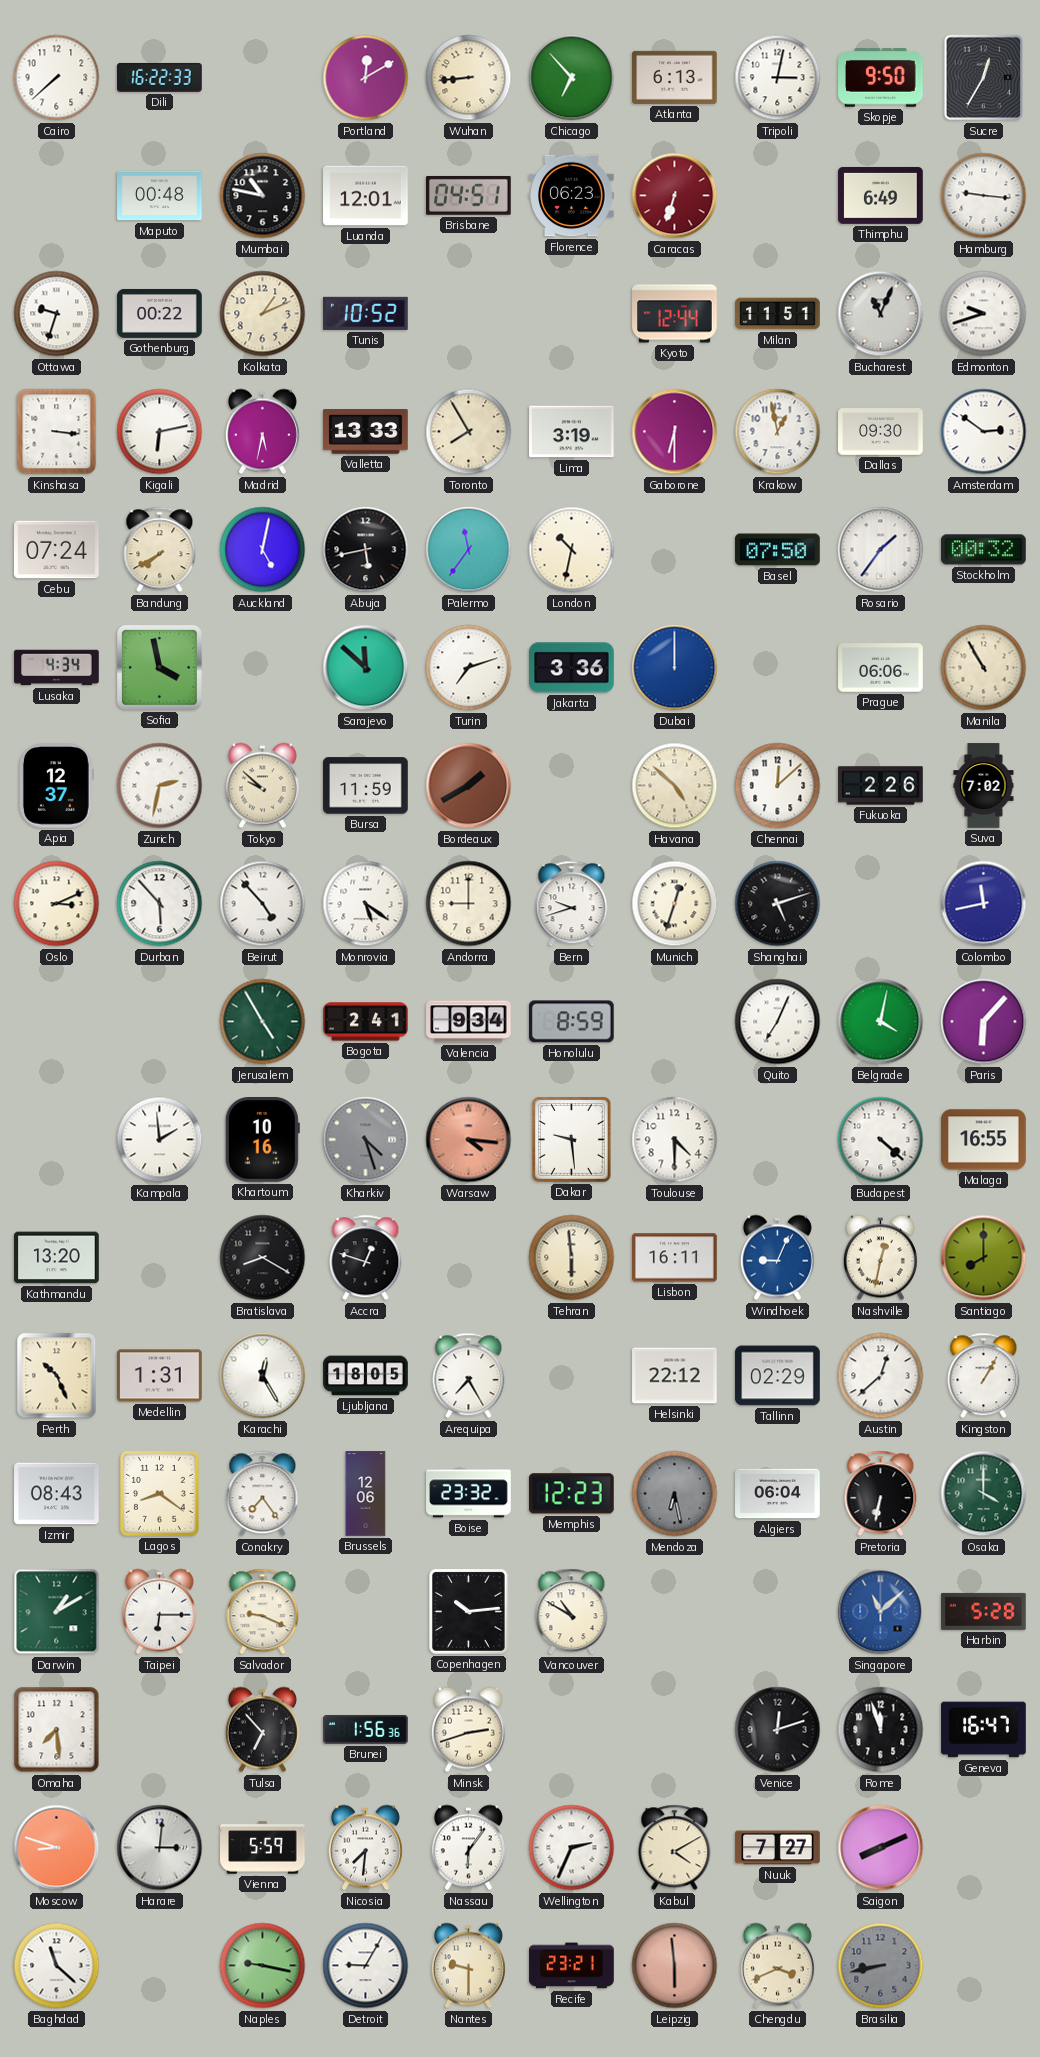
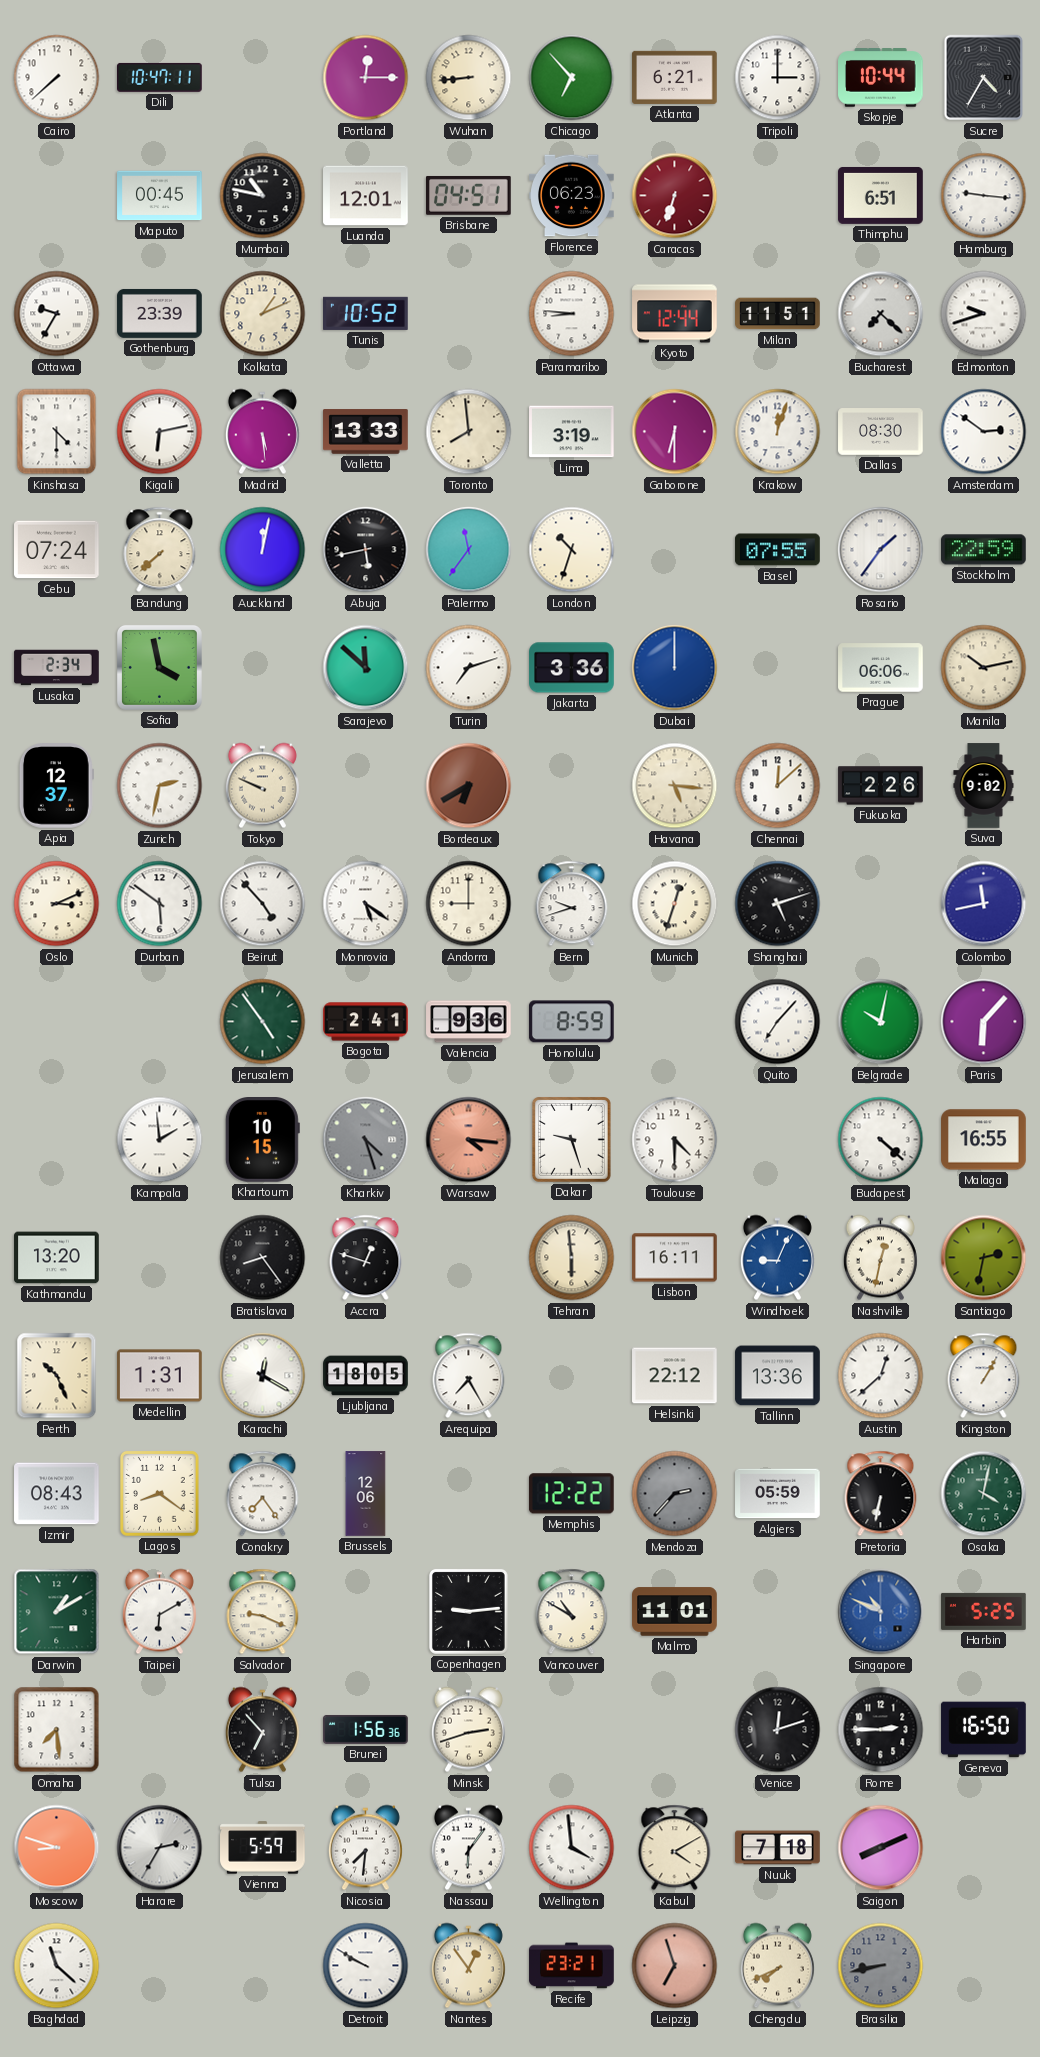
Dili: 16:22 -> 10:47 (160, 77)
Portland: 12:10 -> 12:15 (366, 78)
Atlanta: 6:13 -> 6:21 (675, 77)
Tripoli: 3:02 -> 3:00 (778, 78)
Skopje: 9:50 -> 10:44 (881, 78)
Sucre: 12:35 -> 4:35 (984, 78)
Maputo: 00:48 -> 00:45 (160, 196)
Thimphu: 6:49 -> 6:51 (881, 195)
Ottawa: 9:33 -> 9:35 (57, 314)
Gothenburg: 00:22 -> 23:39 (160, 313)
Paramaribo: none -> 8:46 (572, 314)
Bucharest: 11:04 -> 7:22 (881, 314)
Kinshasa: 3:16 -> 4:30 (57, 432)
Madrid: 5:32 -> 5:29 (262, 432)
Toronto: 7:55 -> 7:59 (469, 432)
Krakow: 12:58 -> 12:03 (778, 432)
Dallas: 09:30 -> 08:30 (881, 432)
Bandung: 7:40 -> 7:38 (160, 550)
Auckland: 5:02 -> 12:02 (263, 550)
London: 10:32 -> 10:33 (572, 550)
Basel: 07:50 -> 07:55 (778, 550)
Stockholm: 00:32 -> 22:59 (984, 550)
Lusaka: 4:34 -> 2:34 (57, 668)
Manila: 10:55 -> 10:13 (984, 668)
Tokyo: 9:52 -> 9:49 (262, 786)
Bursa: 11:59 -> none (366, 786)
Bordeaux: 1:40 -> 6:40 (469, 786)
Havana: 4:52 -> 5:16 (675, 786)
Suva: 7:02 -> 9:02 (984, 786)
Durban: 5:53 -> 5:51 (160, 904)
Jerusalem: 4:55 -> 4:54 (263, 1022)
Valencia: 9:34 -> 9:36 (469, 1022)
Quito: 7:04 -> 7:07 (778, 1022)
Belgrade: 4:02 -> 10:02 (881, 1022)
Khartoum: 10:16 -> 10:15 (262, 1140)
Dakar: 9:29 -> 9:27 (571, 1139)
Bratislava: 8:20 -> 8:24 (263, 1258)
Santiago: 8:00 -> 2:32 (984, 1258)
Karachi: 12:25 -> 12:20 (263, 1376)
Tallinn: 02:29 -> 13:36 (778, 1376)
Boise: 23:32 -> none (469, 1494)
Memphis: 12:23 -> 12:22 (571, 1494)
Mendoza: 6:28 -> 2:37 (675, 1494)
Algiers: 06:04 -> 05:59 (778, 1494)
Osaka: 4:00 -> 4:02 (984, 1494)
Taipei: 6:15 -> 6:10 (159, 1612)
Copenhagen: 10:14 -> 9:14 (468, 1611)
Malmo: none -> 11:01 (675, 1612)
Singapore: 11:08 -> 10:49 (881, 1612)
Harbin: 5:28 -> 5:25 (984, 1611)
Rome: 11:57 -> 2:45 (881, 1730)
Geneva: 16:47 -> 16:50 (984, 1730)
Harare: 3:01 -> 2:35 (160, 1848)
Wellington: 2:34 -> 3:59 (572, 1848)
Nuuk: 7:27 -> 7:18 (778, 1848)
Naples: 9:17 -> none (263, 1966)
Detroit: 9:05 -> 9:50 (366, 1966)
Nantes: 9:30 -> 12:54 (468, 1966)
Leipzig: 5:59 -> 6:57 (675, 1966)
Chengdu: 3:41 -> 7:41 (777, 1966)
